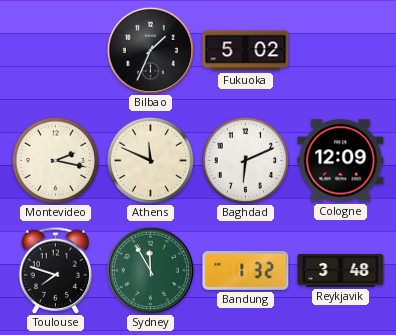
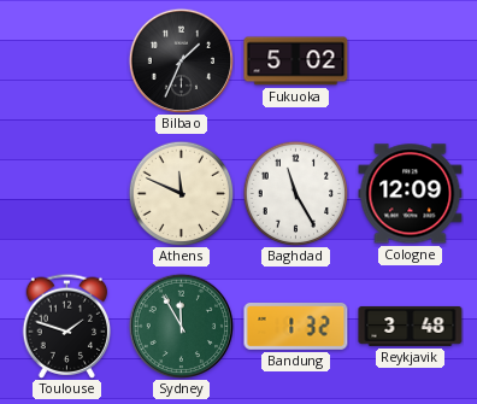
Montevideo: 2:17 -> none (55, 160)
Baghdad: 6:11 -> 11:25 (295, 193)
Toulouse: 7:48 -> 1:48 (67, 326)
